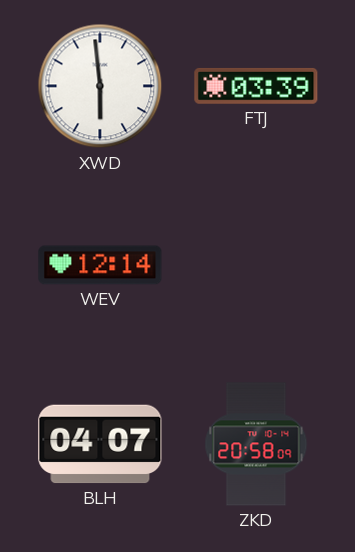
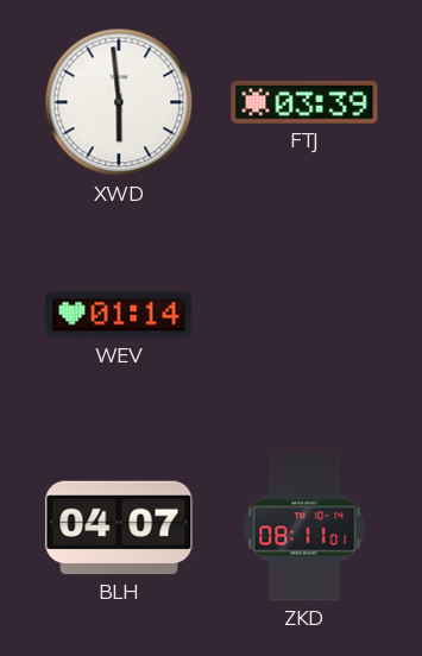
WEV: 12:14 -> 01:14 (119, 315)
ZKD: 20:58 -> 08:11 (304, 528)
